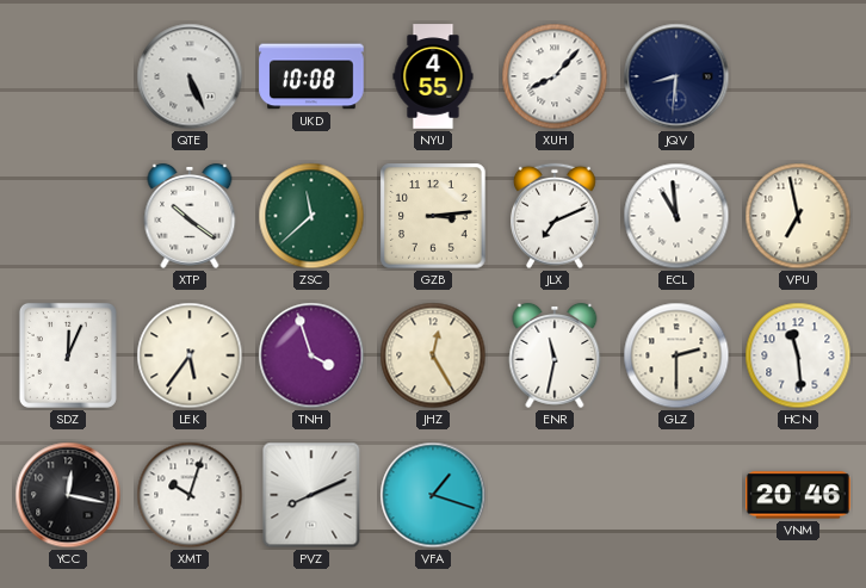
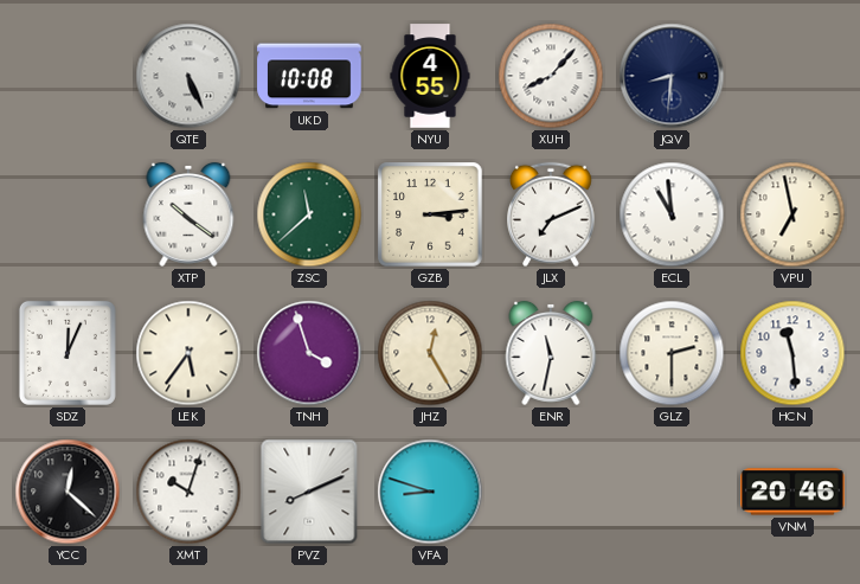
YCC: 12:17 -> 12:22 (68, 492)
VFA: 1:18 -> 8:48 (430, 492)
